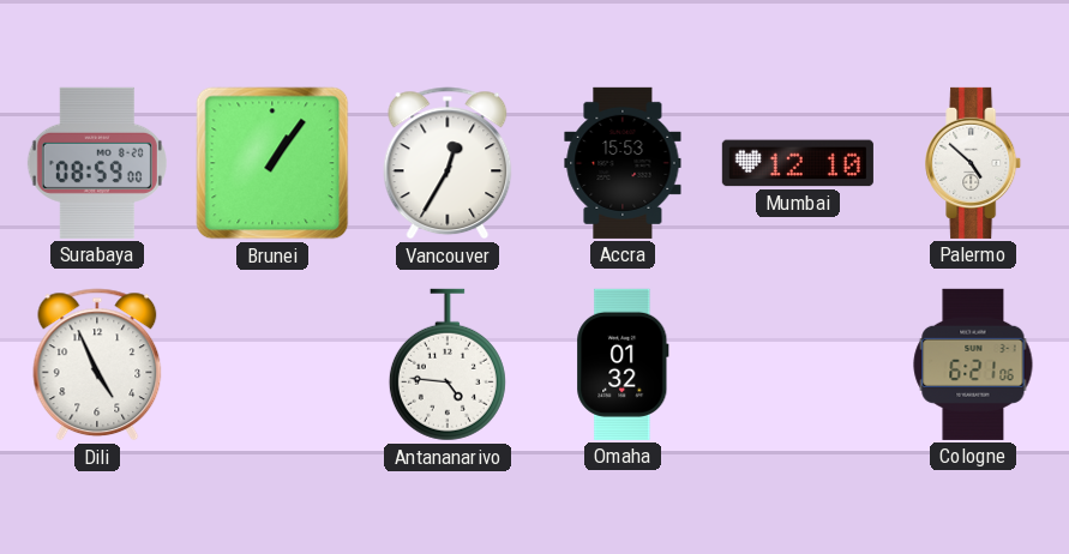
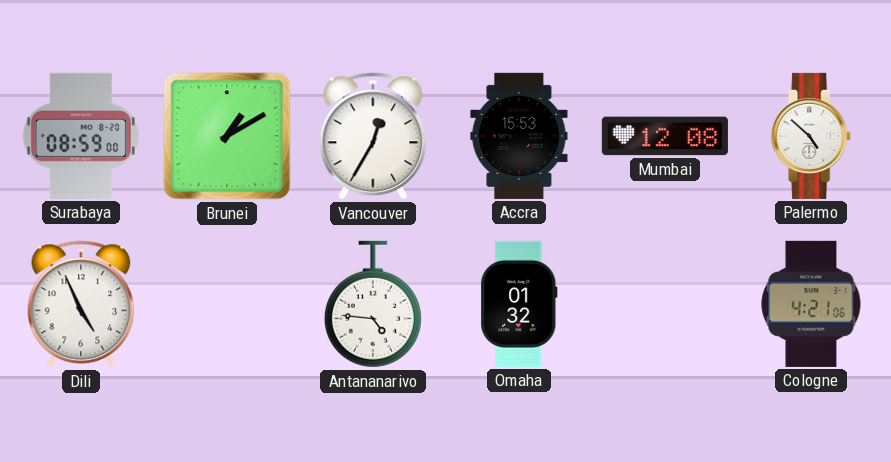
Brunei: 1:06 -> 1:10 (227, 136)
Mumbai: 12:10 -> 12:08 (665, 136)
Cologne: 6:21 -> 4:21 (811, 304)
